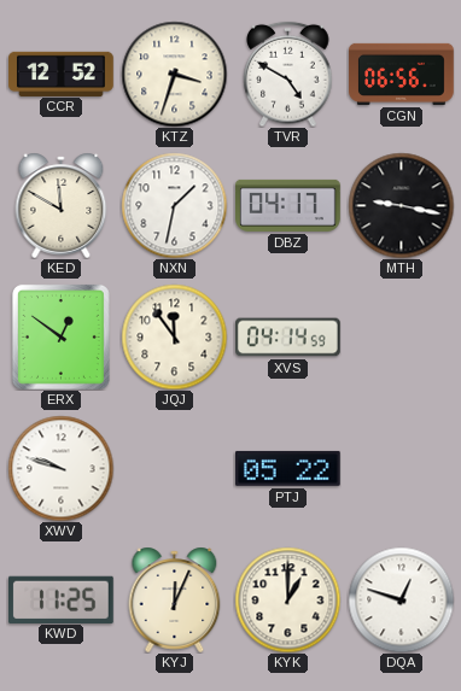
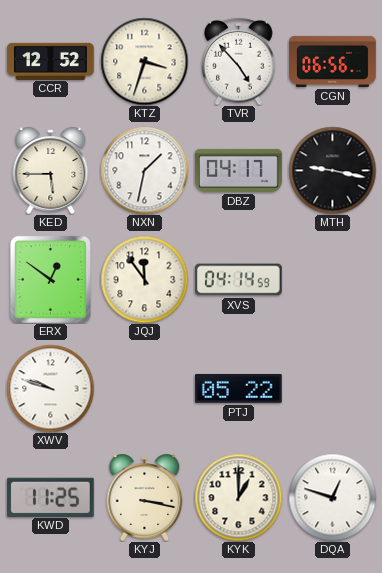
TVR: 4:50 -> 4:53 (239, 61)
KED: 11:50 -> 5:45 (51, 170)
KYJ: 12:04 -> 3:17 (145, 497)
